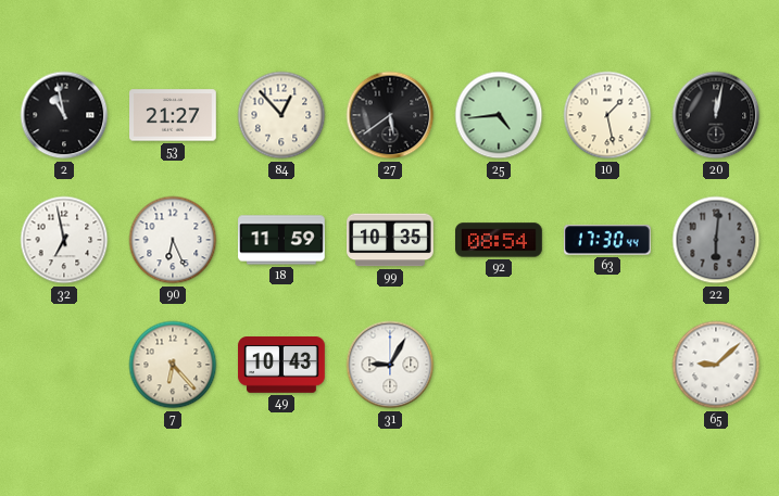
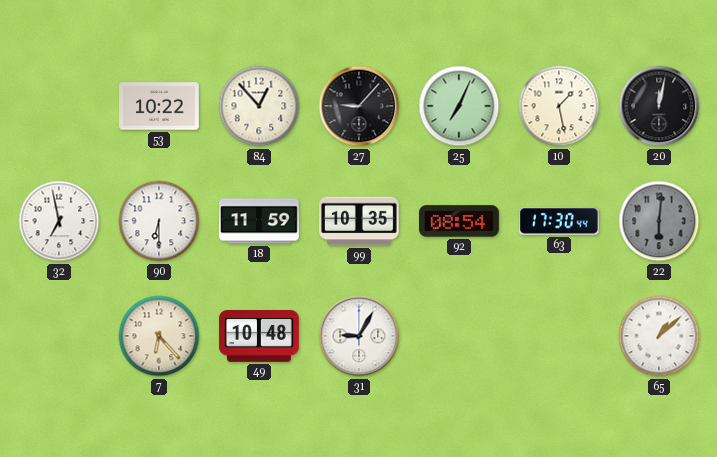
2: 10:58 -> none (64, 115)
53: 21:27 -> 10:22 (159, 106)
27: 5:39 -> 9:07 (359, 106)
25: 4:44 -> 7:04 (459, 106)
90: 6:26 -> 6:30 (159, 221)
49: 10:43 -> 10:48 (259, 337)
65: 9:08 -> 1:08 (659, 336)
